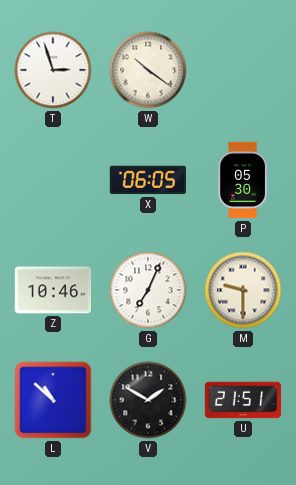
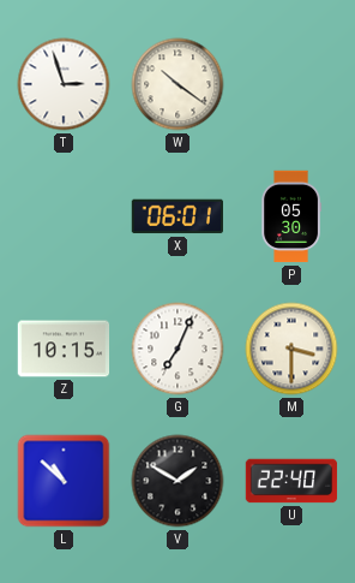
X: 06:05 -> 06:01 (176, 216)
Z: 10:46 -> 10:15 (64, 349)
M: 9:30 -> 3:30 (291, 349)
U: 21:51 -> 22:40 (291, 481)
